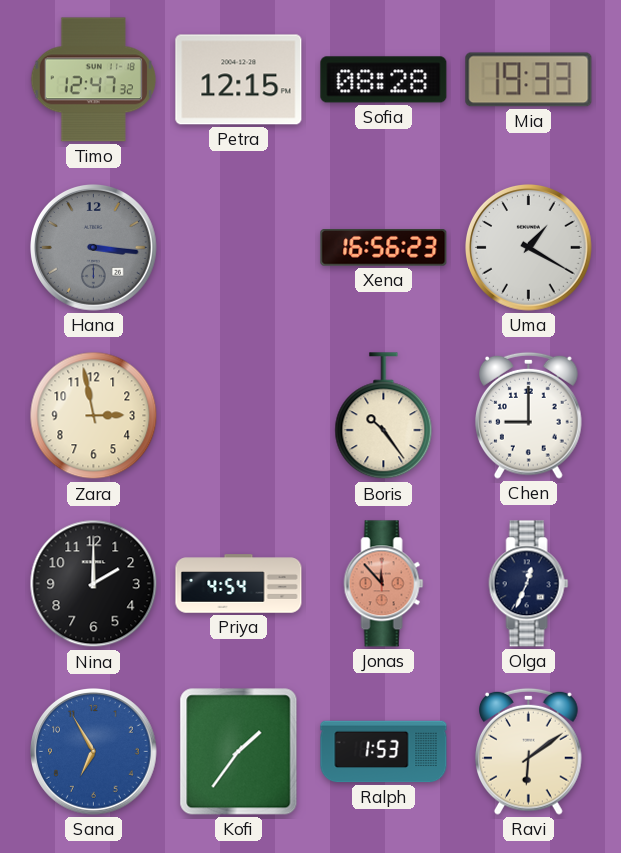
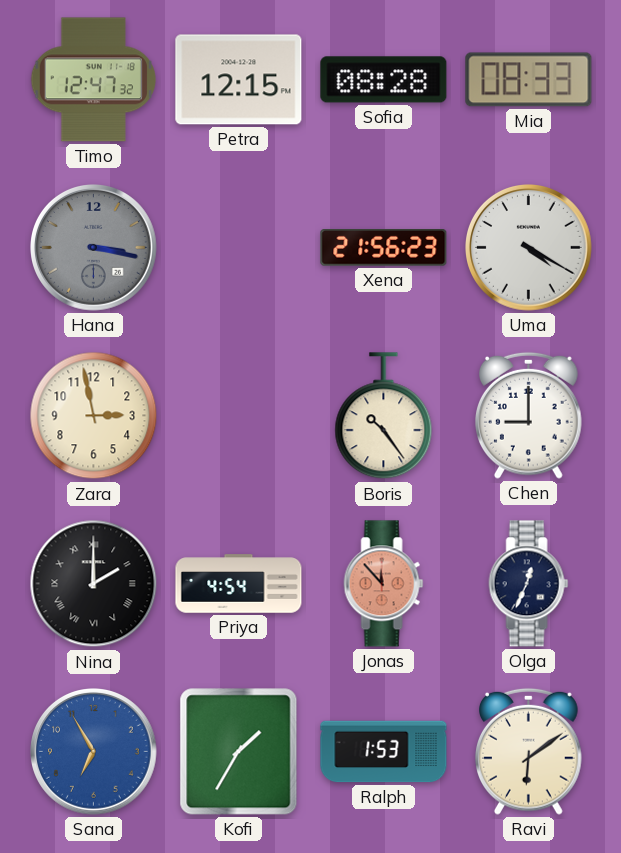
Mia: 19:33 -> 08:33 (529, 80)
Hana: 3:16 -> 3:17 (94, 248)
Xena: 16:56 -> 21:56 (384, 248)
Uma: 1:20 -> 4:20 (529, 248)
Nina numerals: Arabic -> Roman (94, 584)
Kofi: 1:36 -> 1:35 (239, 752)
